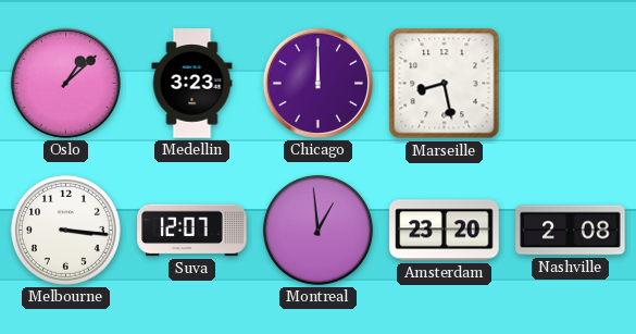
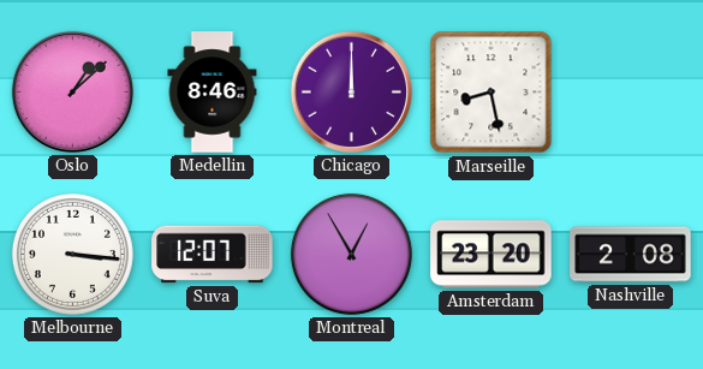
Medellin: 3:23 -> 8:46 (213, 93)
Montreal: 12:59 -> 12:55 (351, 254)
